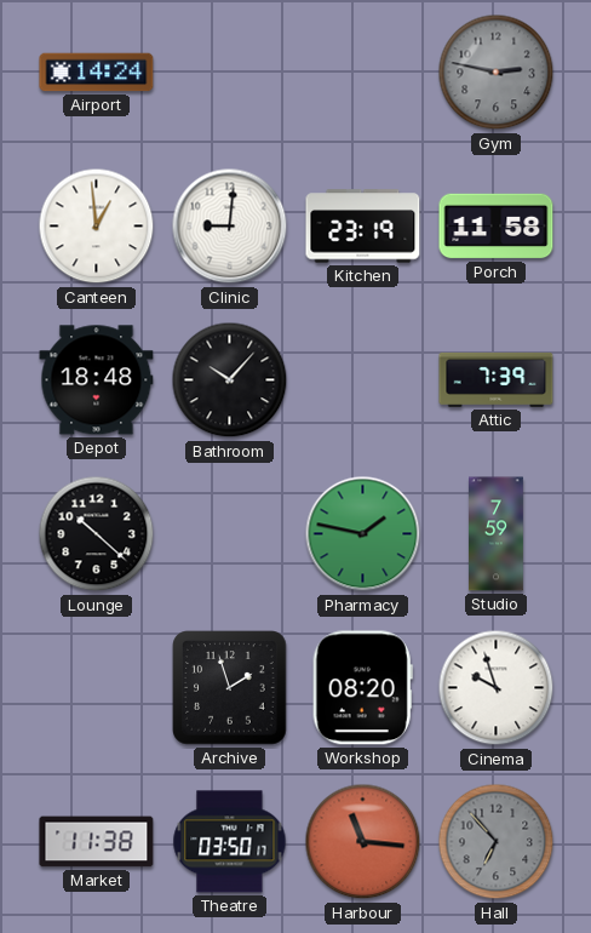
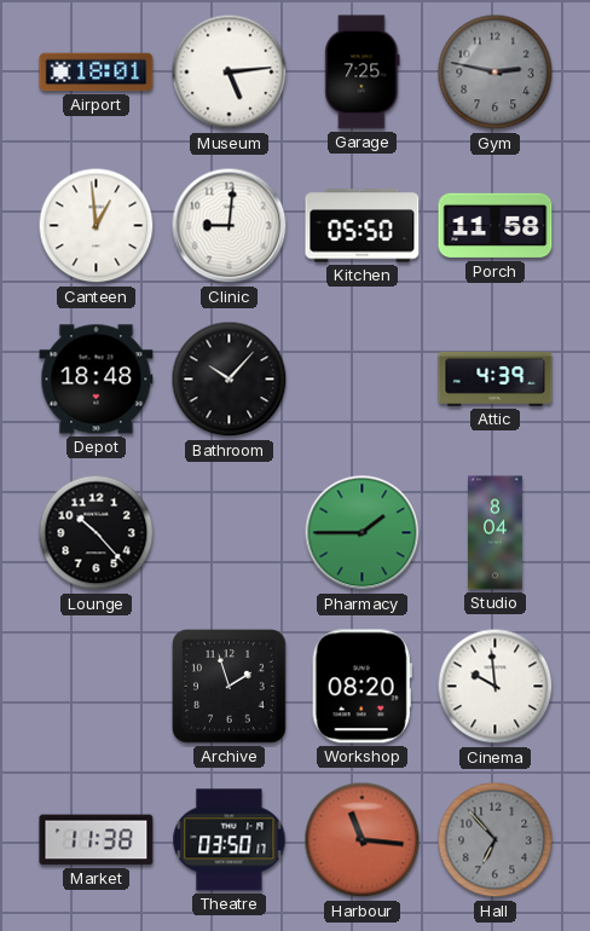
Airport: 14:24 -> 18:01 (97, 73)
Museum: none -> 5:14 (230, 73)
Garage: none -> 7:25 (363, 73)
Kitchen: 23:19 -> 05:50 (363, 226)
Attic: 7:39 -> 4:39 (496, 378)
Lounge: 10:22 -> 10:23 (97, 533)
Pharmacy: 1:47 -> 1:45 (363, 533)
Studio: 7:59 -> 8:04 (496, 533)
Cinema: 9:57 -> 9:59 (496, 687)
